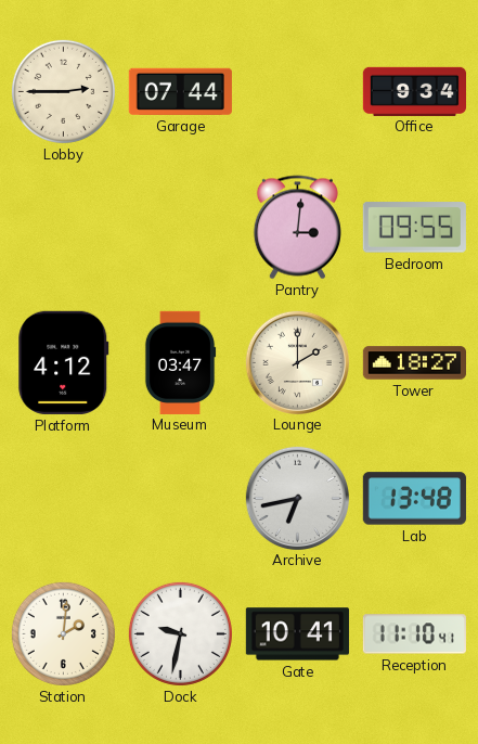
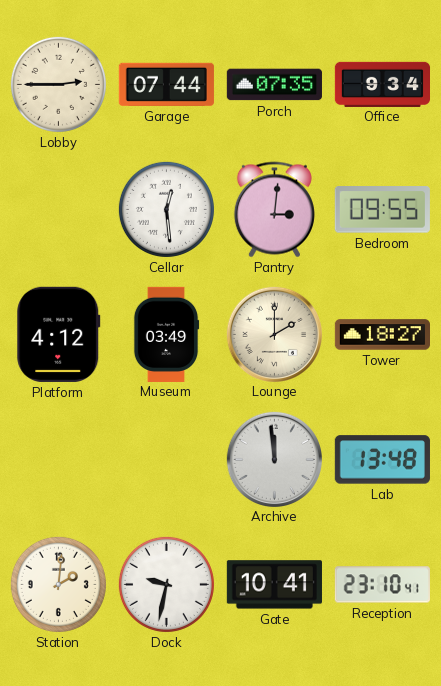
Porch: none -> 07:35 (274, 85)
Cellar: none -> 12:29 (166, 209)
Museum: 03:47 -> 03:49 (166, 334)
Archive: 6:43 -> 11:59 (274, 459)
Reception: 11:10 -> 23:10 (382, 585)
